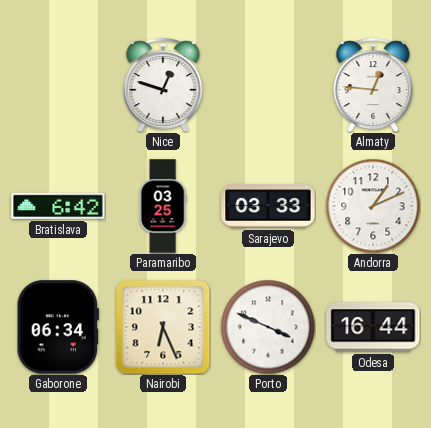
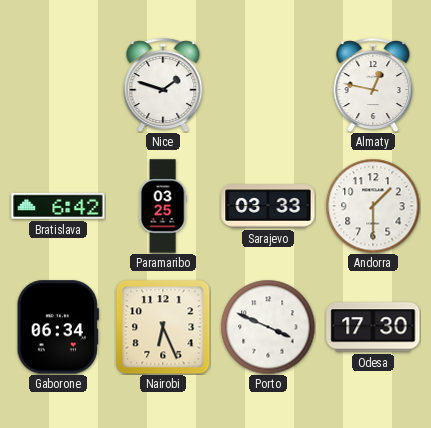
Nice: 12:48 -> 1:48 (163, 85)
Almaty: 12:46 -> 12:47 (373, 85)
Andorra: 1:11 -> 1:30 (373, 206)
Odesa: 16:44 -> 17:30 (373, 327)
